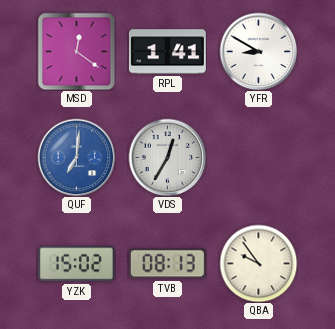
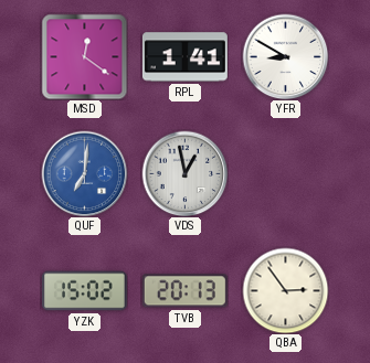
VDS: 12:35 -> 12:58 (184, 173)
TVB: 08:13 -> 20:13 (184, 291)
QBA: 9:54 -> 2:54 (285, 290)
